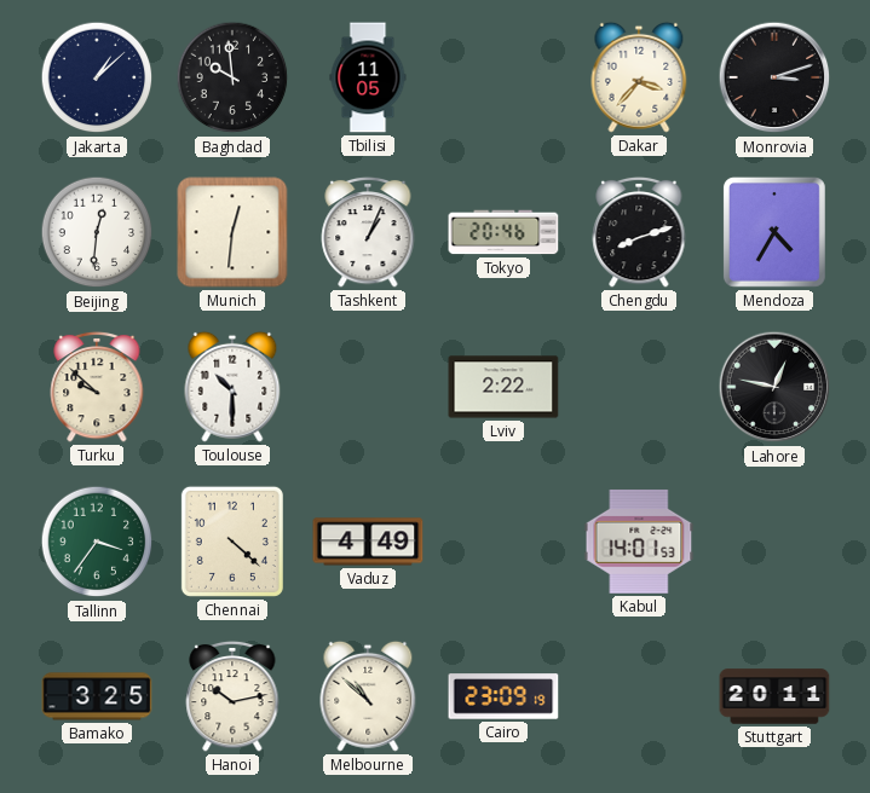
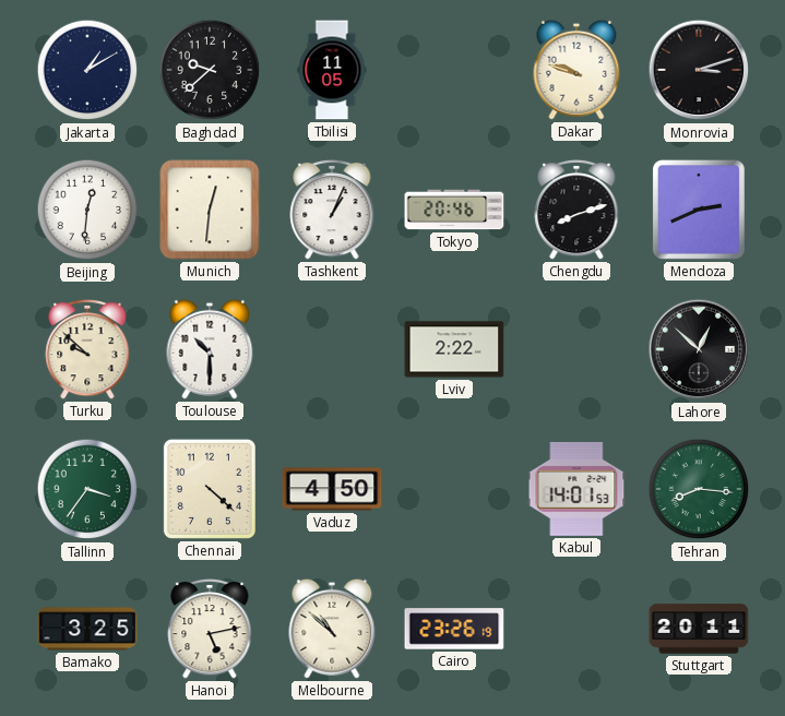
Jakarta: 1:08 -> 1:10 (87, 70)
Baghdad: 9:59 -> 9:38 (210, 70)
Dakar: 3:37 -> 9:48 (576, 70)
Mendoza: 4:35 -> 2:41 (699, 210)
Lahore: 12:47 -> 12:52 (699, 349)
Vaduz: 4:49 -> 4:50 (332, 489)
Tehran: none -> 8:16 (699, 489)
Hanoi: 10:13 -> 5:13 (210, 629)
Cairo: 23:09 -> 23:26 (454, 629)
